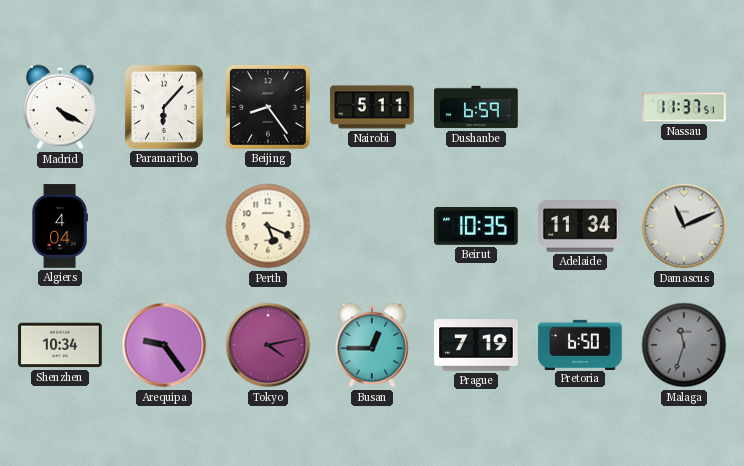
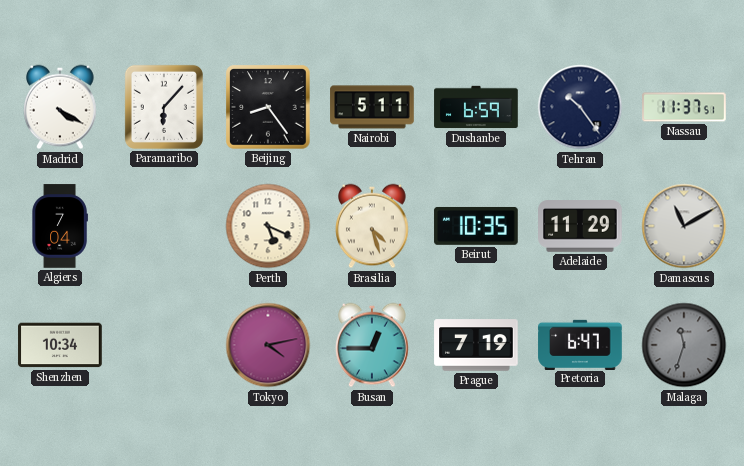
Tehran: none -> 10:24 (580, 107)
Algiers: 4:04 -> 7:04 (60, 226)
Brasilia: none -> 4:27 (372, 226)
Adelaide: 11:34 -> 11:29 (580, 226)
Damascus: 11:11 -> 11:10 (684, 226)
Arequipa: 9:24 -> none (164, 345)
Pretoria: 6:50 -> 6:47 (580, 344)
